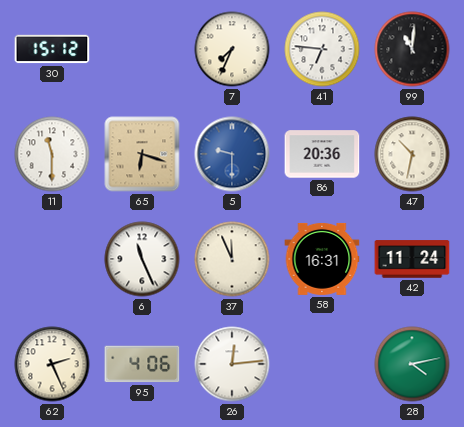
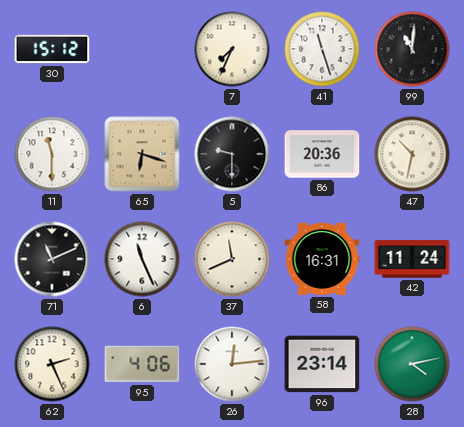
41: 6:46 -> 11:27 (322, 49)
5 dial: blue -> black (232, 154)
71: none -> 11:11 (52, 259)
37: 11:56 -> 11:41 (232, 259)
96: none -> 23:14 (322, 364)
